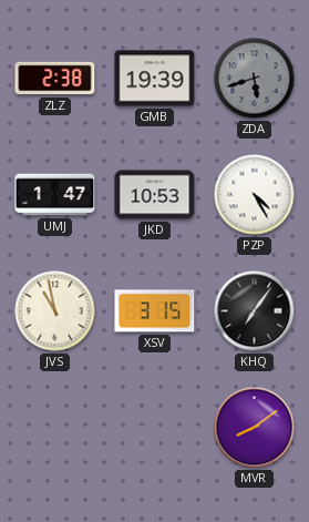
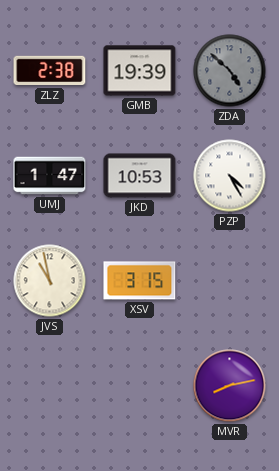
ZDA: 5:42 -> 4:52 (230, 71)
KHQ: 7:06 -> none (255, 311)
MVR: 8:09 -> 8:13 (230, 386)
